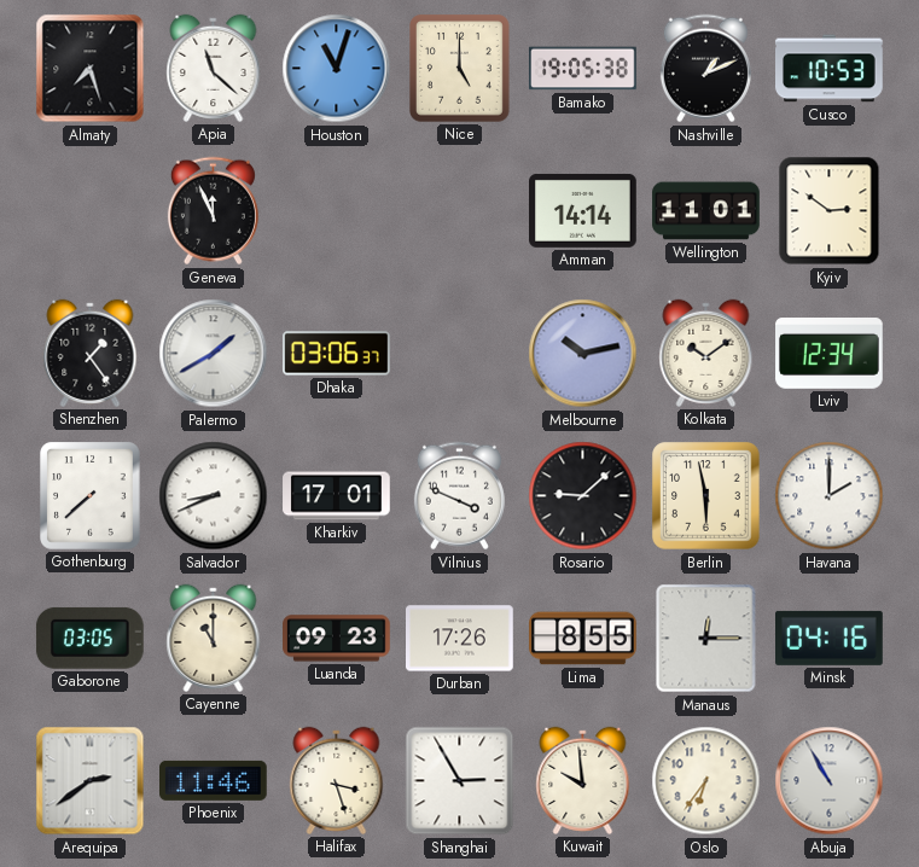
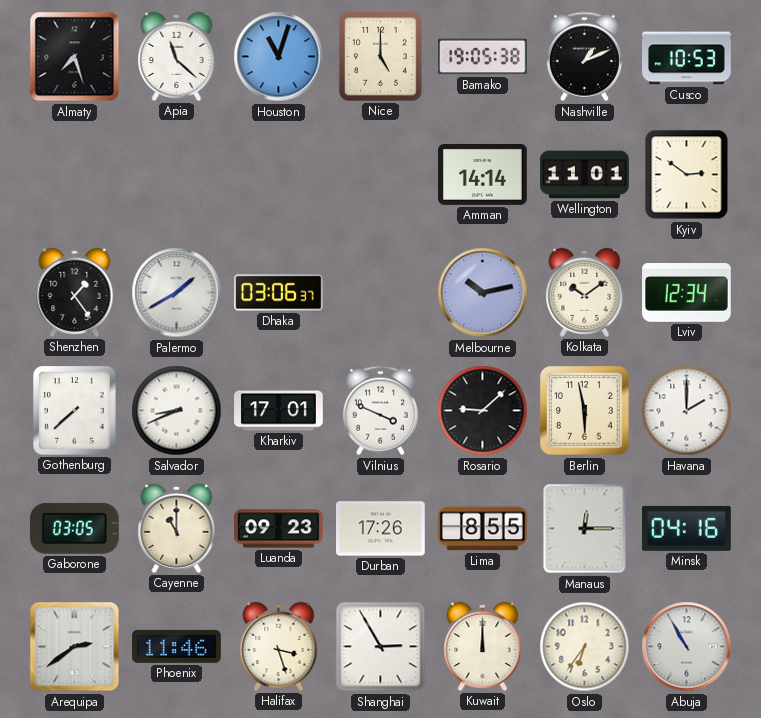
Geneva: 11:56 -> none (213, 211)
Kuwait: 9:59 -> 12:00 (483, 646)
